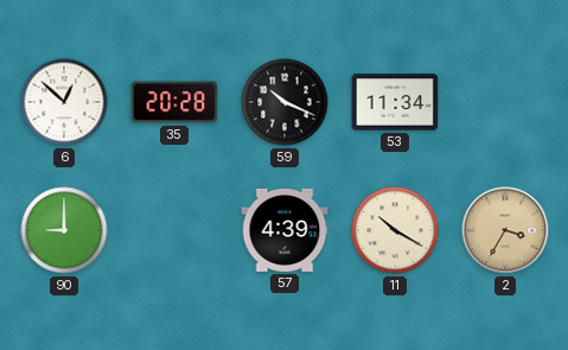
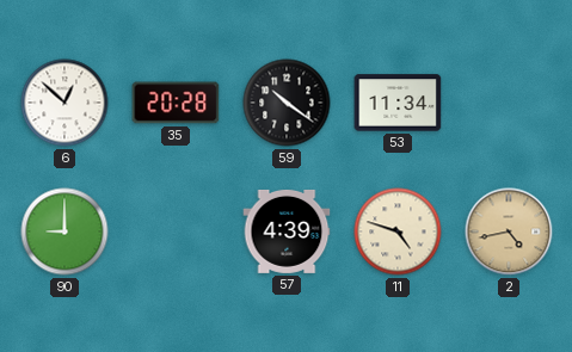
59: 10:19 -> 10:21 (287, 103)
11: 10:20 -> 4:48 (398, 231)
2: 3:35 -> 4:43 (509, 231)
